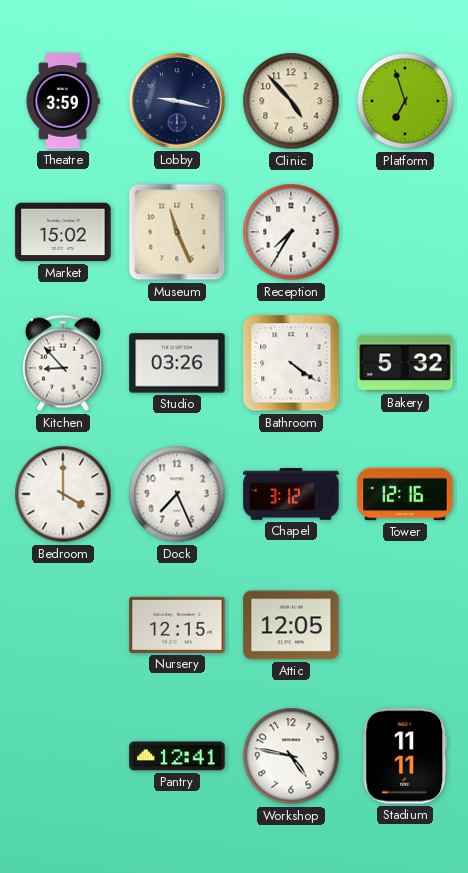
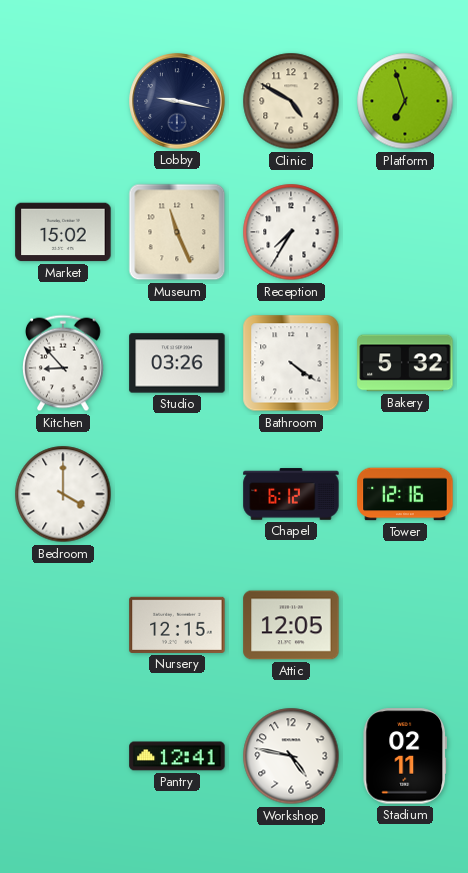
Theatre: 3:59 -> none (63, 101)
Clinic: 4:53 -> 4:50 (291, 101)
Dock: 7:26 -> none (177, 494)
Chapel: 3:12 -> 6:12 (291, 494)
Stadium: 11:11 -> 02:11 (404, 756)
